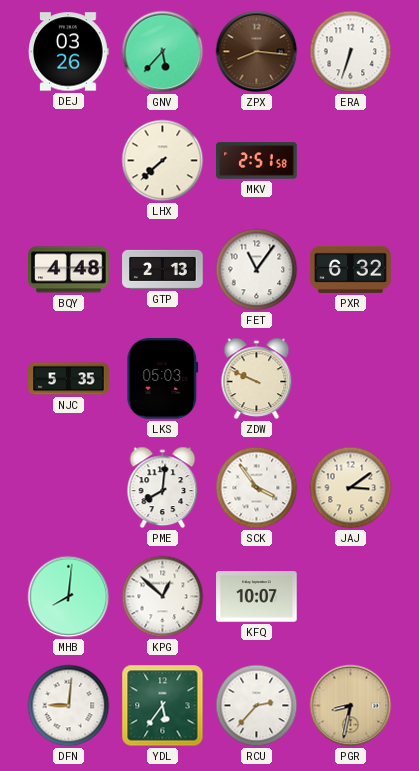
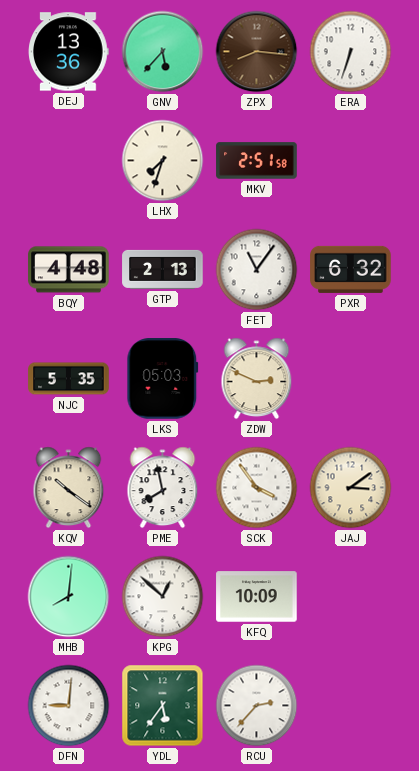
DEJ: 03:26 -> 13:36 (69, 52)
LHX: 7:38 -> 7:33 (163, 161)
ZDW: 9:49 -> 2:49 (257, 379)
KQV: none -> 10:21 (69, 488)
PME: 8:01 -> 7:58 (163, 488)
KFQ: 10:07 -> 10:09 (257, 597)
PGR: 8:32 -> none (351, 706)
